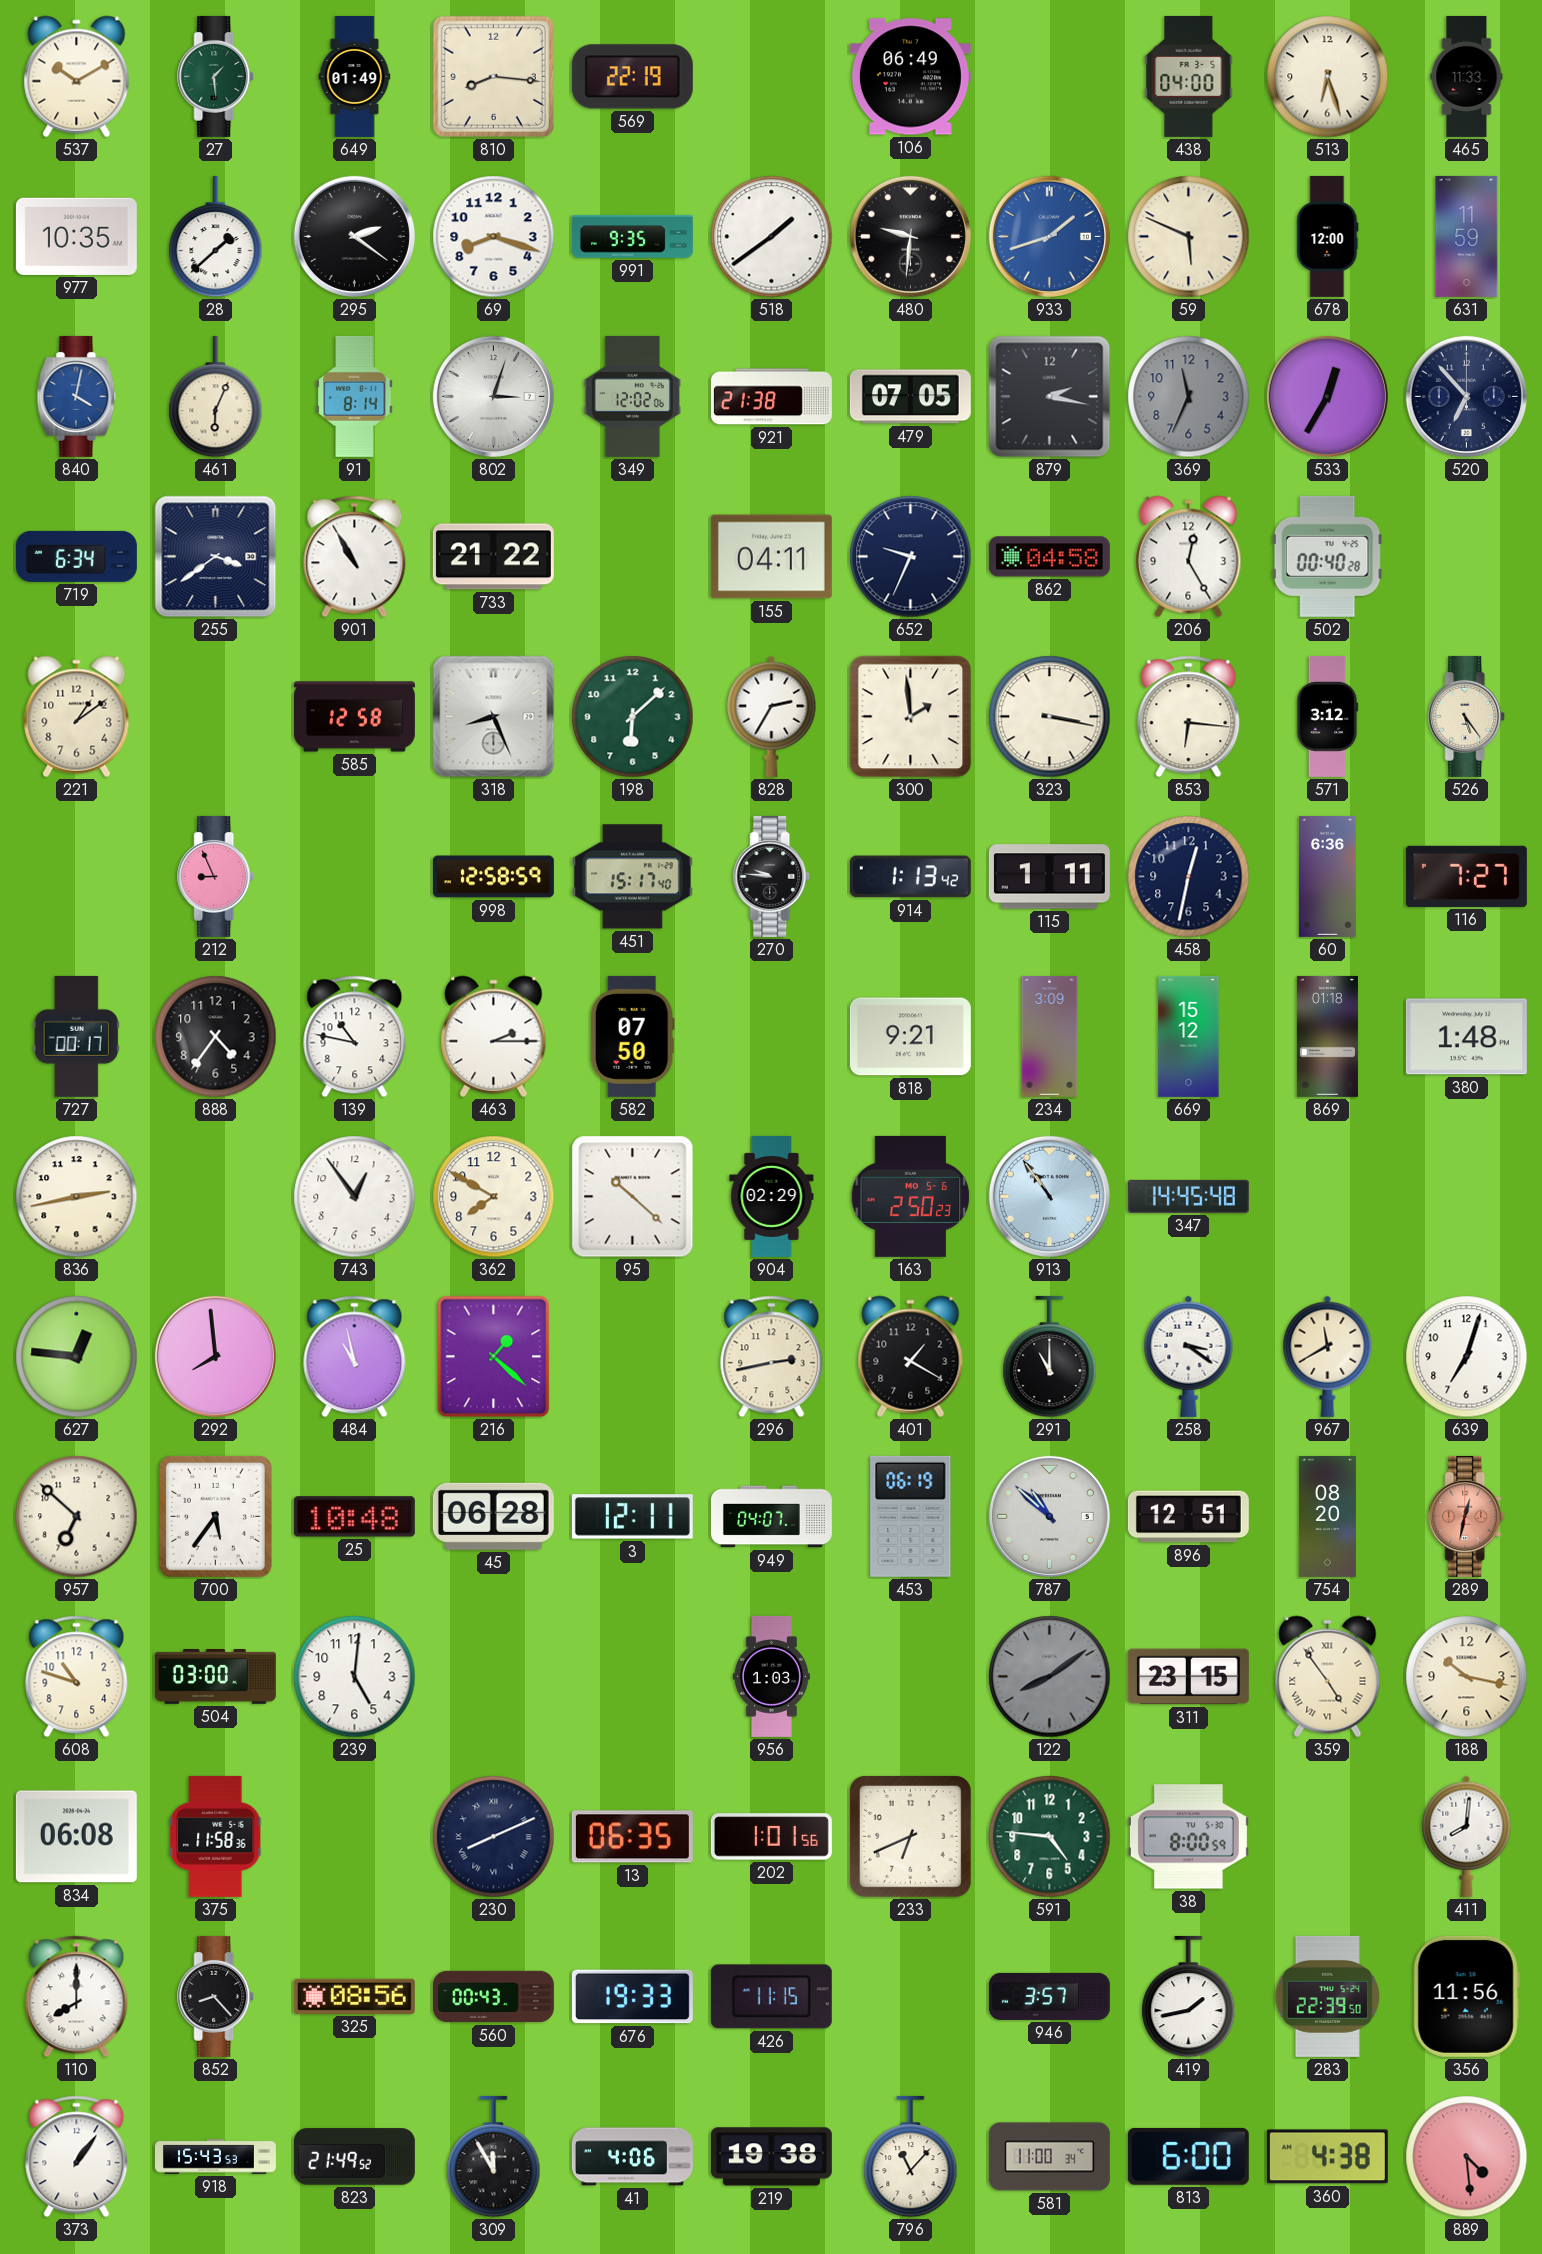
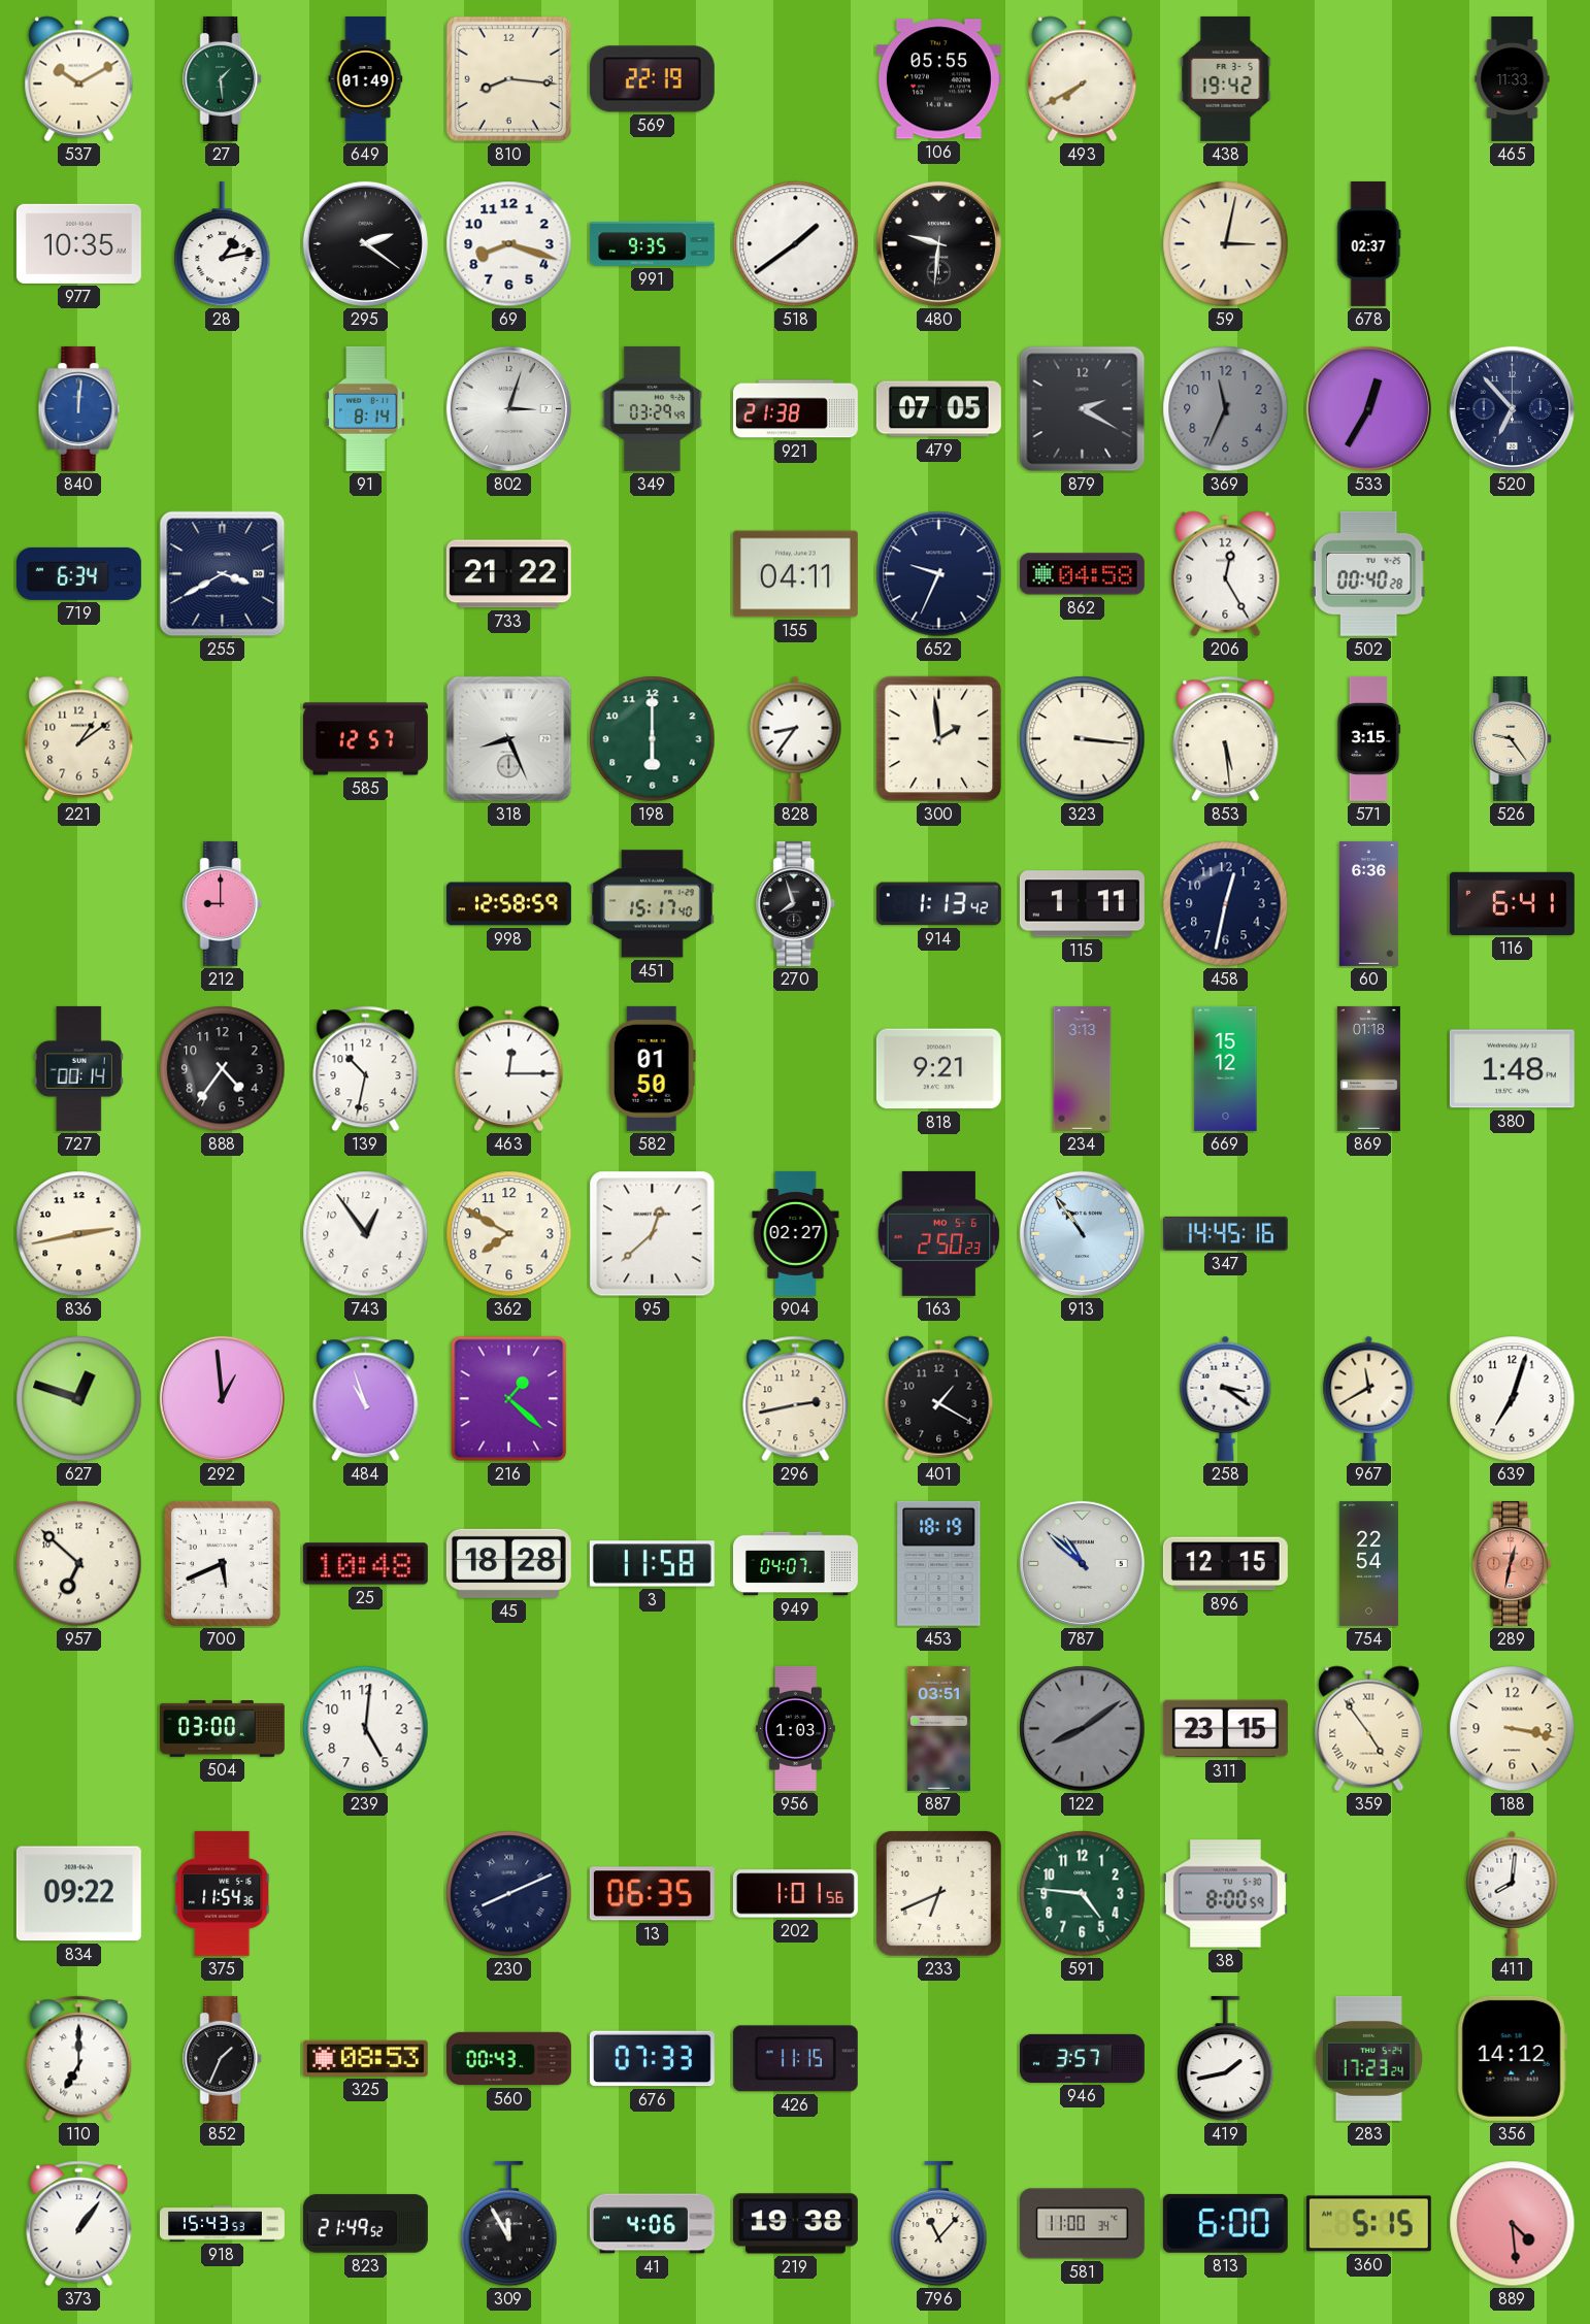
106: 06:49 -> 05:55 (938, 79)
493: none -> 7:40 (1083, 79)
438: 04:00 -> 19:42 (1226, 78)
513: 6:27 -> none (1328, 77)
28: 1:38 -> 1:13 (223, 244)
933: 1:42 -> none (1049, 236)
59: 5:49 -> 3:02 (1226, 244)
678: 12:00 -> 02:37 (1369, 243)
631: 11:59 -> none (1467, 236)
840: 4:02 -> 12:01 (79, 408)
461: 6:04 -> none (216, 397)
349: 12:02 -> 03:29 (652, 408)
879: 2:17 -> 2:20 (1083, 409)
255: 3:39 -> 3:40 (223, 574)
901: 10:55 -> none (355, 557)
585: 12:58 -> 12:57 (365, 739)
198: 6:08 -> 6:00 (653, 739)
828: 2:35 -> 8:36 (796, 738)
323: 3:17 -> 3:16 (1083, 739)
853: 6:16 -> 5:29 (1226, 739)
571: 3:12 -> 3:15 (1368, 738)
526: 5:24 -> 9:24 (1513, 738)
212: 8:56 -> 9:00 (223, 903)
270: 9:46 -> 7:57 (796, 903)
116: 7:27 -> 6:41 (1512, 903)
727: 00:17 -> 00:14 (78, 1068)
139: 10:47 -> 10:32 (366, 1069)
463: 2:15 -> 12:15 (509, 1069)
582: 07:50 -> 01:50 (652, 1068)
234: 3:09 -> 3:13 (1083, 1068)
95: 10:22 -> 12:38 (653, 1234)
904: 02:29 -> 02:27 (796, 1233)
347: 14:45:48 -> 14:45:16 (1225, 1233)
627: 12:46 -> 12:48 (79, 1399)
292: 7:59 -> 12:59 (222, 1398)
484: 10:58 -> 10:57 (366, 1399)
291: 11:00 -> none (1050, 1357)
700: 5:36 -> 5:41 (222, 1563)
45: 06:28 -> 18:28 (508, 1563)
3: 12:11 -> 11:58 (652, 1564)
453: 06:19 -> 18:19 (939, 1563)
896: 12:51 -> 12:15 (1225, 1564)
754: 08:20 -> 22:54 (1368, 1563)
608: 10:48 -> none (77, 1677)
887: none -> 03:51 (938, 1728)
188: 10:17 -> 3:17 (1513, 1729)
834: 06:08 -> 09:22 (78, 1894)
375: 11:58 -> 11:54 (223, 1893)
110: 8:00 -> 7:00 (79, 2059)
852: 8:23 -> 1:34 (223, 2058)
325: 08:56 -> 08:53 (365, 2058)
676: 19:33 -> 07:33 (652, 2059)
283: 22:39 -> 17:23 (1368, 2058)
356: 11:56 -> 14:12 (1512, 2058)
360: 4:38 -> 5:15 (1368, 2224)
